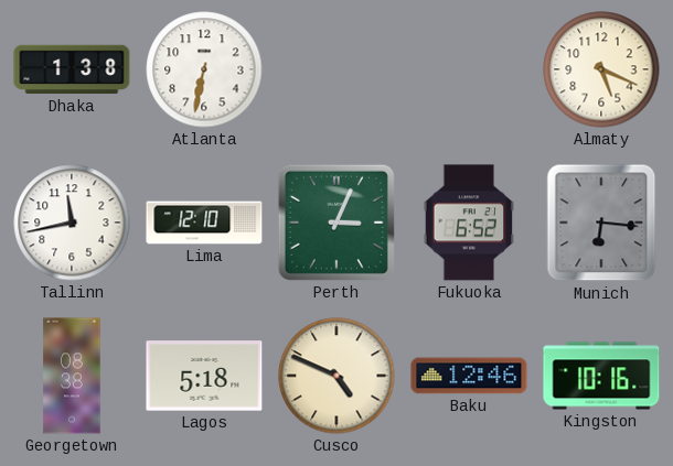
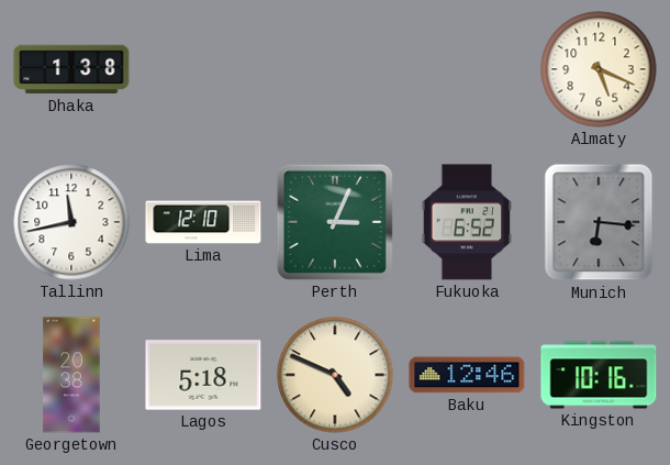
Atlanta: 6:32 -> none (204, 69)
Georgetown: 08:38 -> 20:38 (71, 375)
